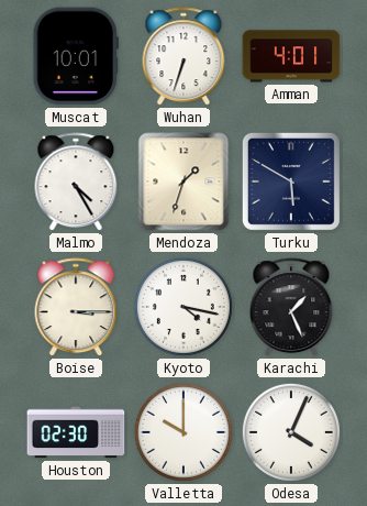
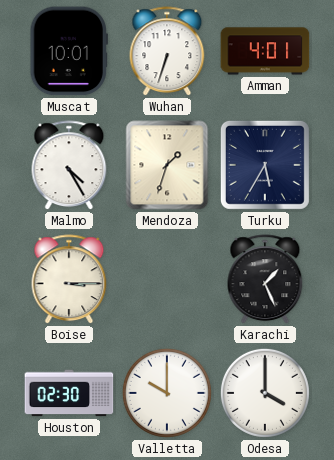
Turku: 5:50 -> 5:35 (265, 165)
Kyoto: 4:17 -> none (183, 307)
Odesa: 4:04 -> 4:00 (265, 393)
